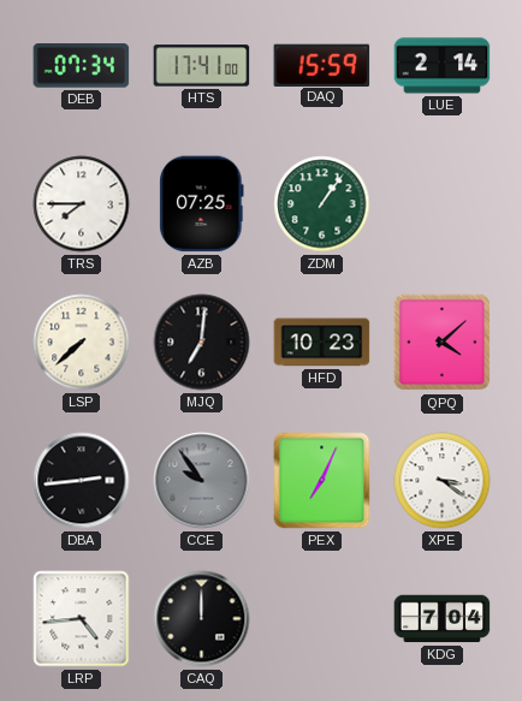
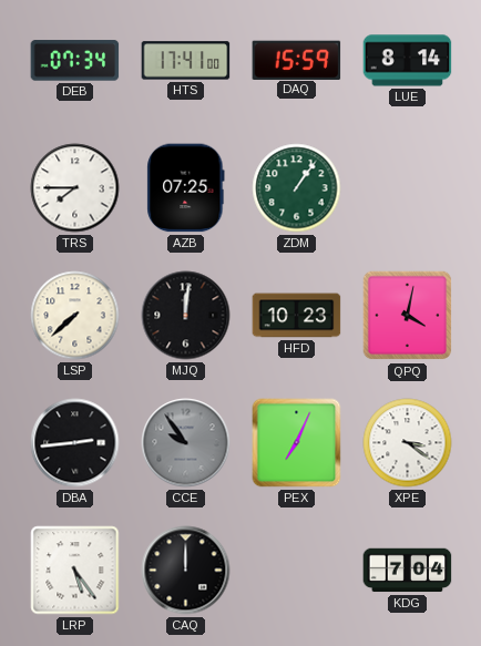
LUE: 2:14 -> 8:14 (408, 61)
MJQ: 7:01 -> 12:01 (186, 316)
QPQ: 4:08 -> 4:02 (408, 316)
LRP: 4:44 -> 5:24 (75, 571)
